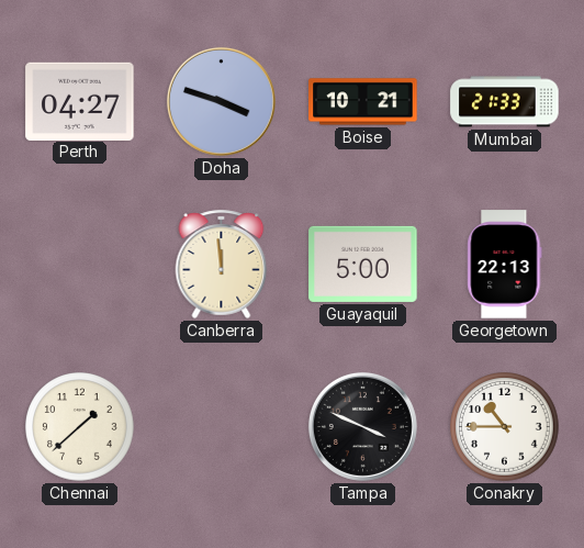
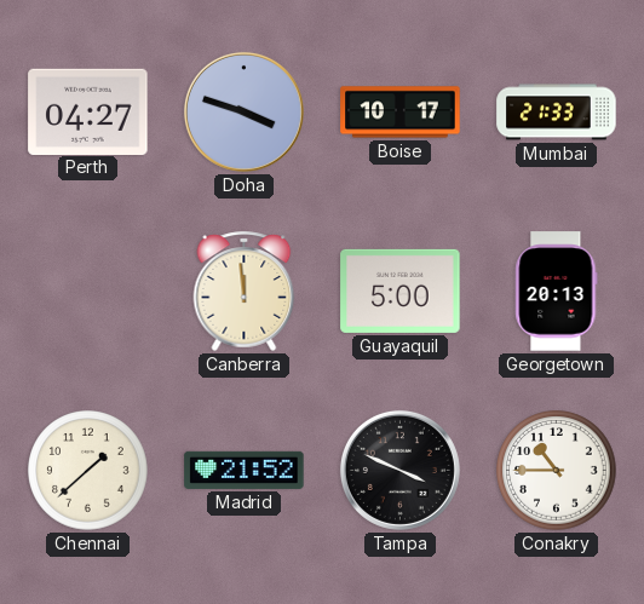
Boise: 10:21 -> 10:17 (401, 113)
Georgetown: 22:13 -> 20:13 (557, 292)
Madrid: none -> 21:52 (245, 470)
